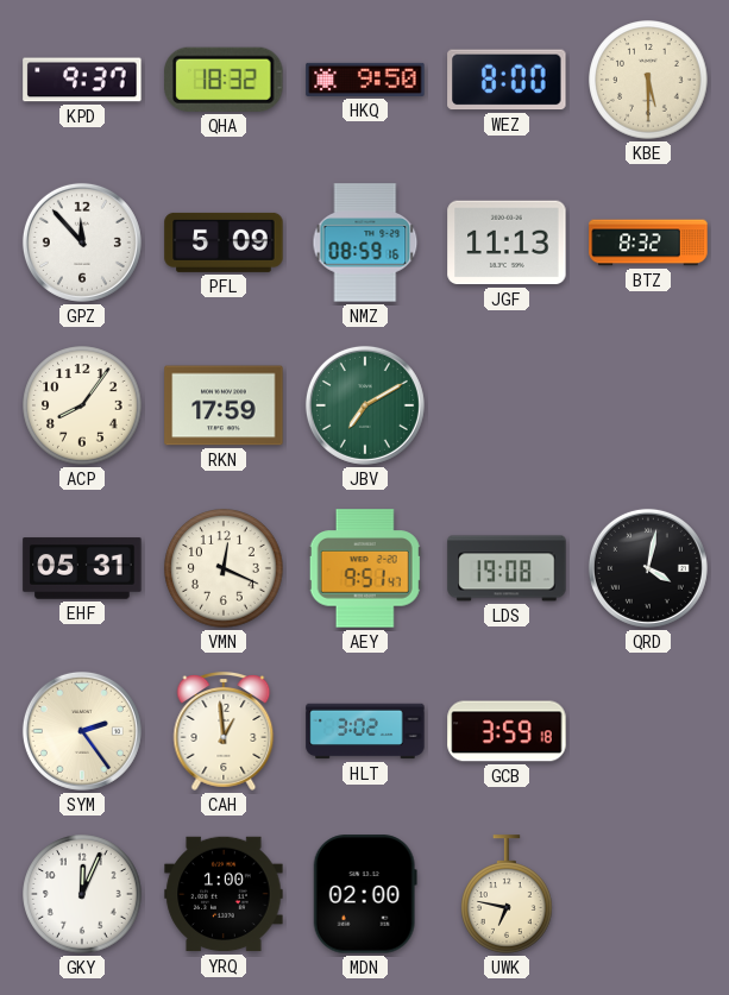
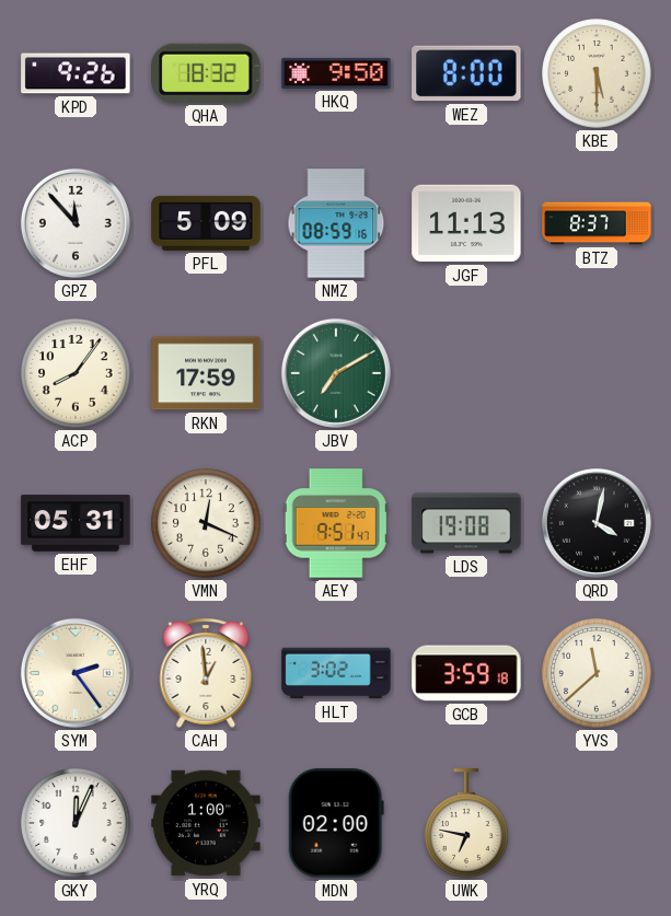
KPD: 9:37 -> 9:26 (76, 73)
BTZ: 8:32 -> 8:37 (597, 223)
YVS: none -> 11:38 (597, 673)
